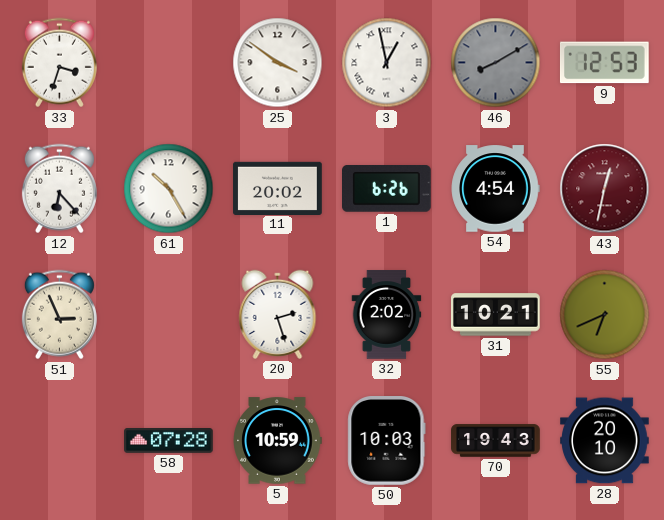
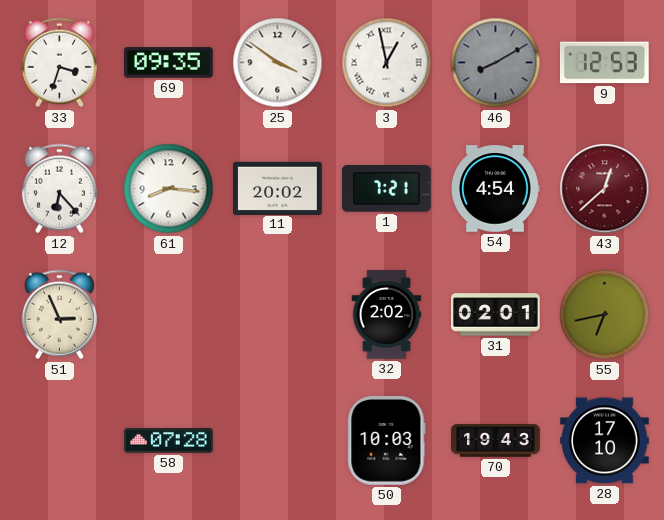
69: none -> 09:35 (169, 63)
61: 10:25 -> 8:16 (169, 189)
1: 6:26 -> 7:21 (387, 189)
43: 12:32 -> 12:38 (605, 189)
20: 2:27 -> none (278, 314)
31: 10:21 -> 02:01 (496, 315)
55: 6:41 -> 6:43 (605, 315)
5: 10:59 -> none (277, 441)
28: 20:10 -> 17:10 (605, 441)
